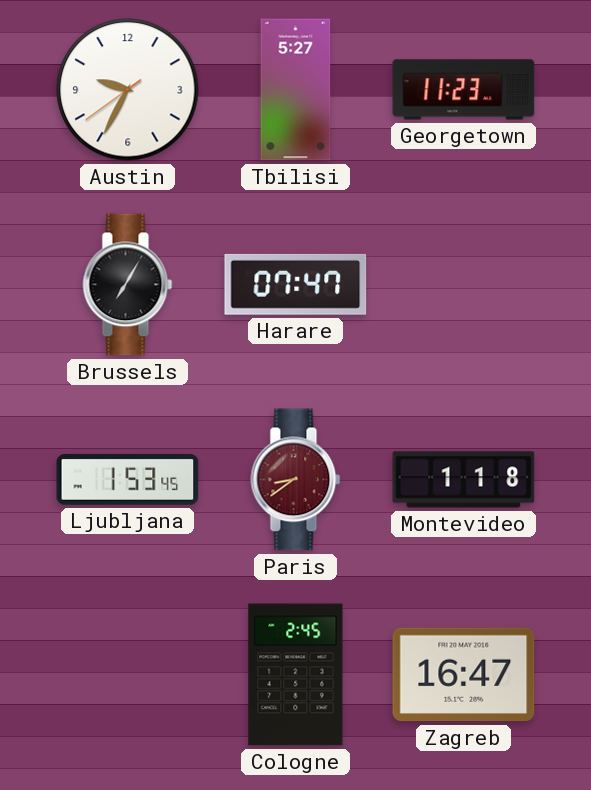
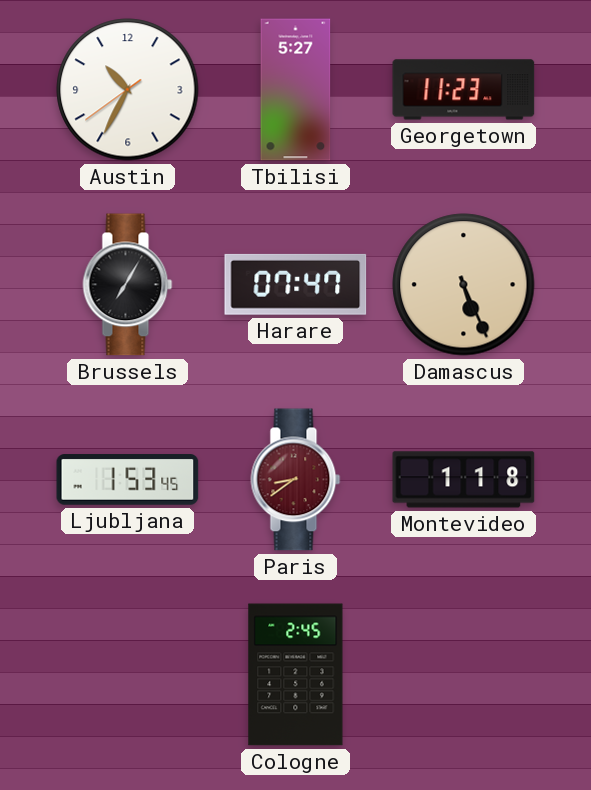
Austin: 9:34 -> 10:34 (128, 90)
Damascus: none -> 5:26 (464, 285)
Zagreb: 16:47 -> none (464, 675)
